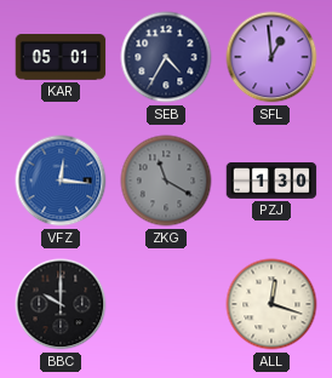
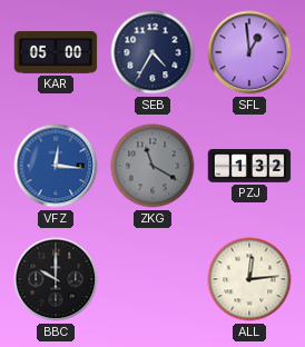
KAR: 05:01 -> 05:00 (56, 52)
PZJ: 1:30 -> 1:32 (249, 167)
ALL: 12:18 -> 12:14 (249, 279)
